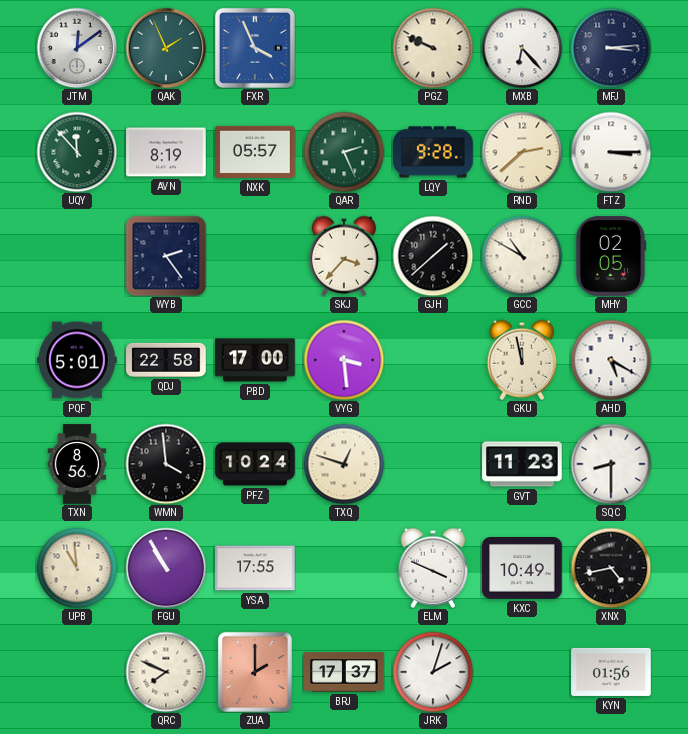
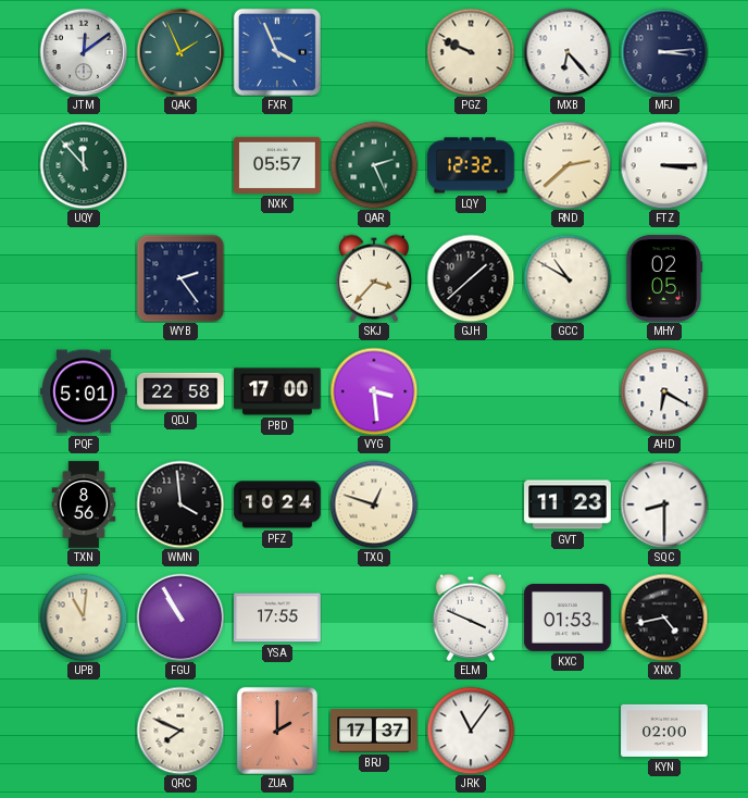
AVN: 8:19 -> none (166, 152)
LQY: 9:28 -> 12:32 (471, 165)
GKU: 11:58 -> none (522, 360)
AHD: 5:20 -> 6:20 (664, 391)
UPB: 10:59 -> 11:01 (84, 618)
KXC: 10:49 -> 01:53 (568, 619)
JRK: 2:03 -> 11:06 (471, 731)
KYN: 01:56 -> 02:00 (664, 731)
